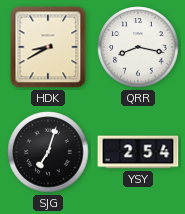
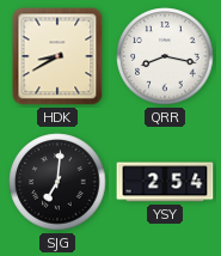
SJG: 7:03 -> 7:01 (57, 182)
